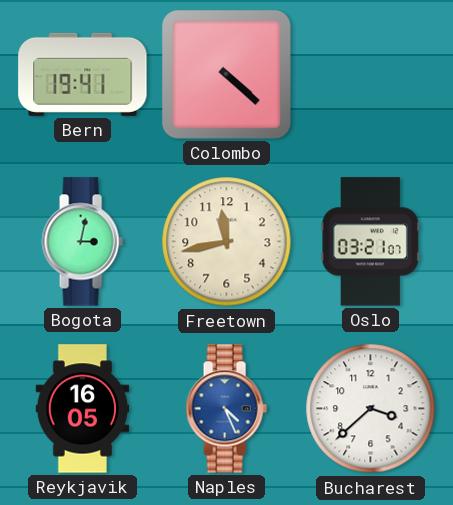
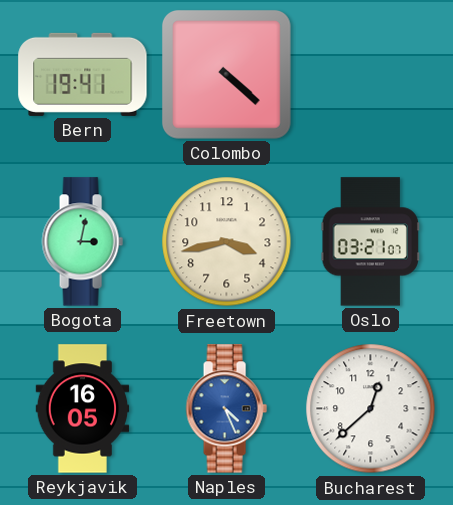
Freetown: 11:43 -> 3:43 (227, 242)
Bucharest: 3:38 -> 12:38 (371, 409)
